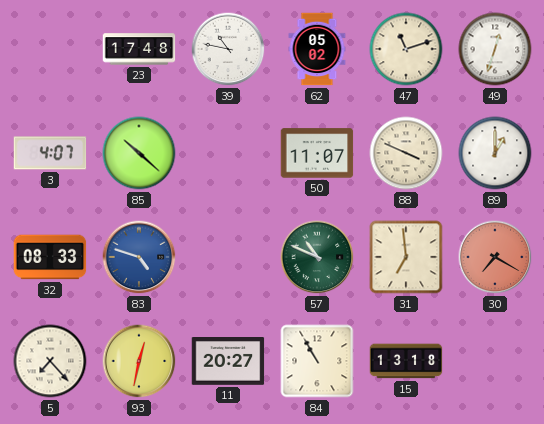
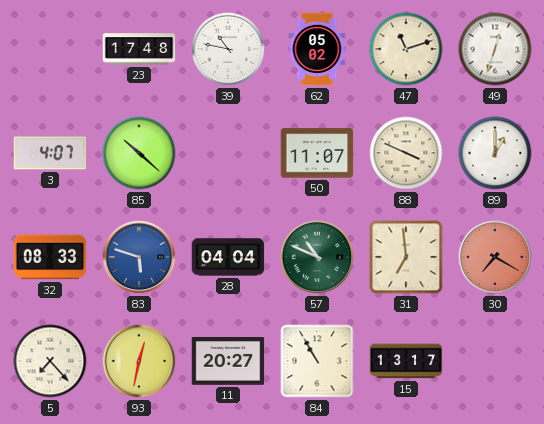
83: 4:48 -> 5:48 (139, 257)
28: none -> 04:04 (228, 257)
15: 13:18 -> 13:17 (406, 361)
